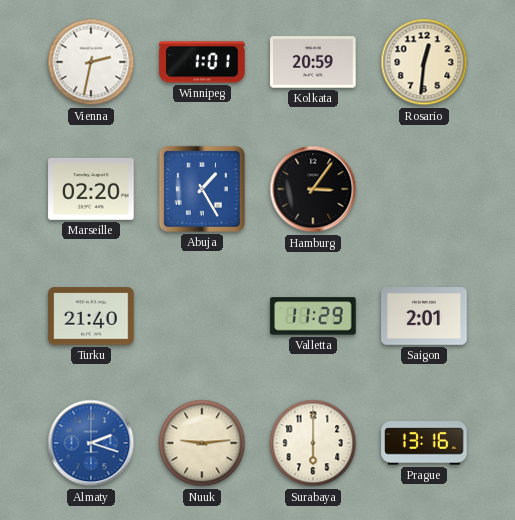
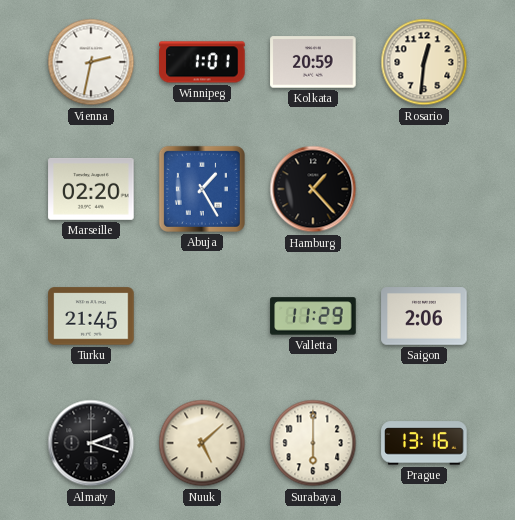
Hamburg: 3:06 -> 1:23 (313, 189)
Turku: 21:40 -> 21:45 (91, 316)
Saigon: 2:01 -> 2:06 (424, 316)
Almaty dial: blue -> black (91, 443)
Nuuk: 9:14 -> 5:08 (202, 443)
